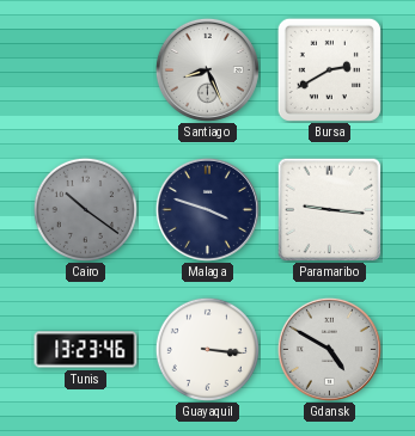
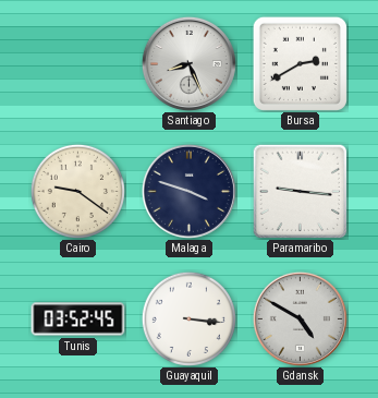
Cairo: 10:21 -> 9:21 (77, 191)
Cairo dial: grey -> cream (77, 191)
Tunis: 13:23 -> 03:52 (78, 319)
